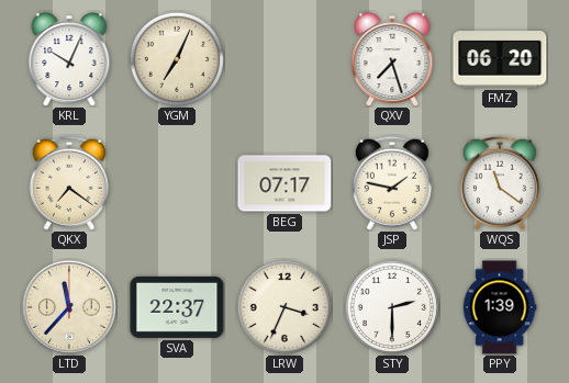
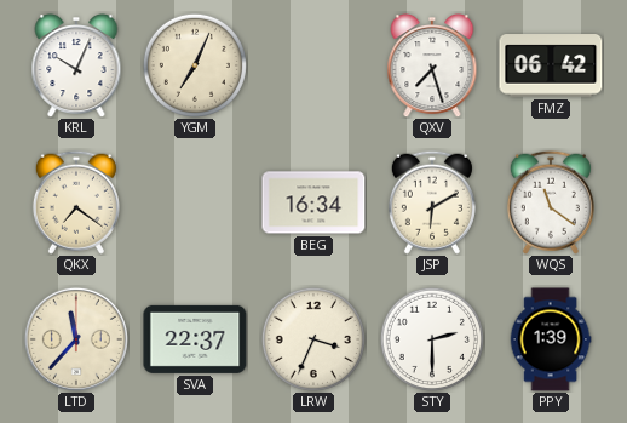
FMZ: 06:20 -> 06:42 (551, 65)
BEG: 07:17 -> 16:34 (313, 202)
JSP: 1:47 -> 6:10 (432, 202)
